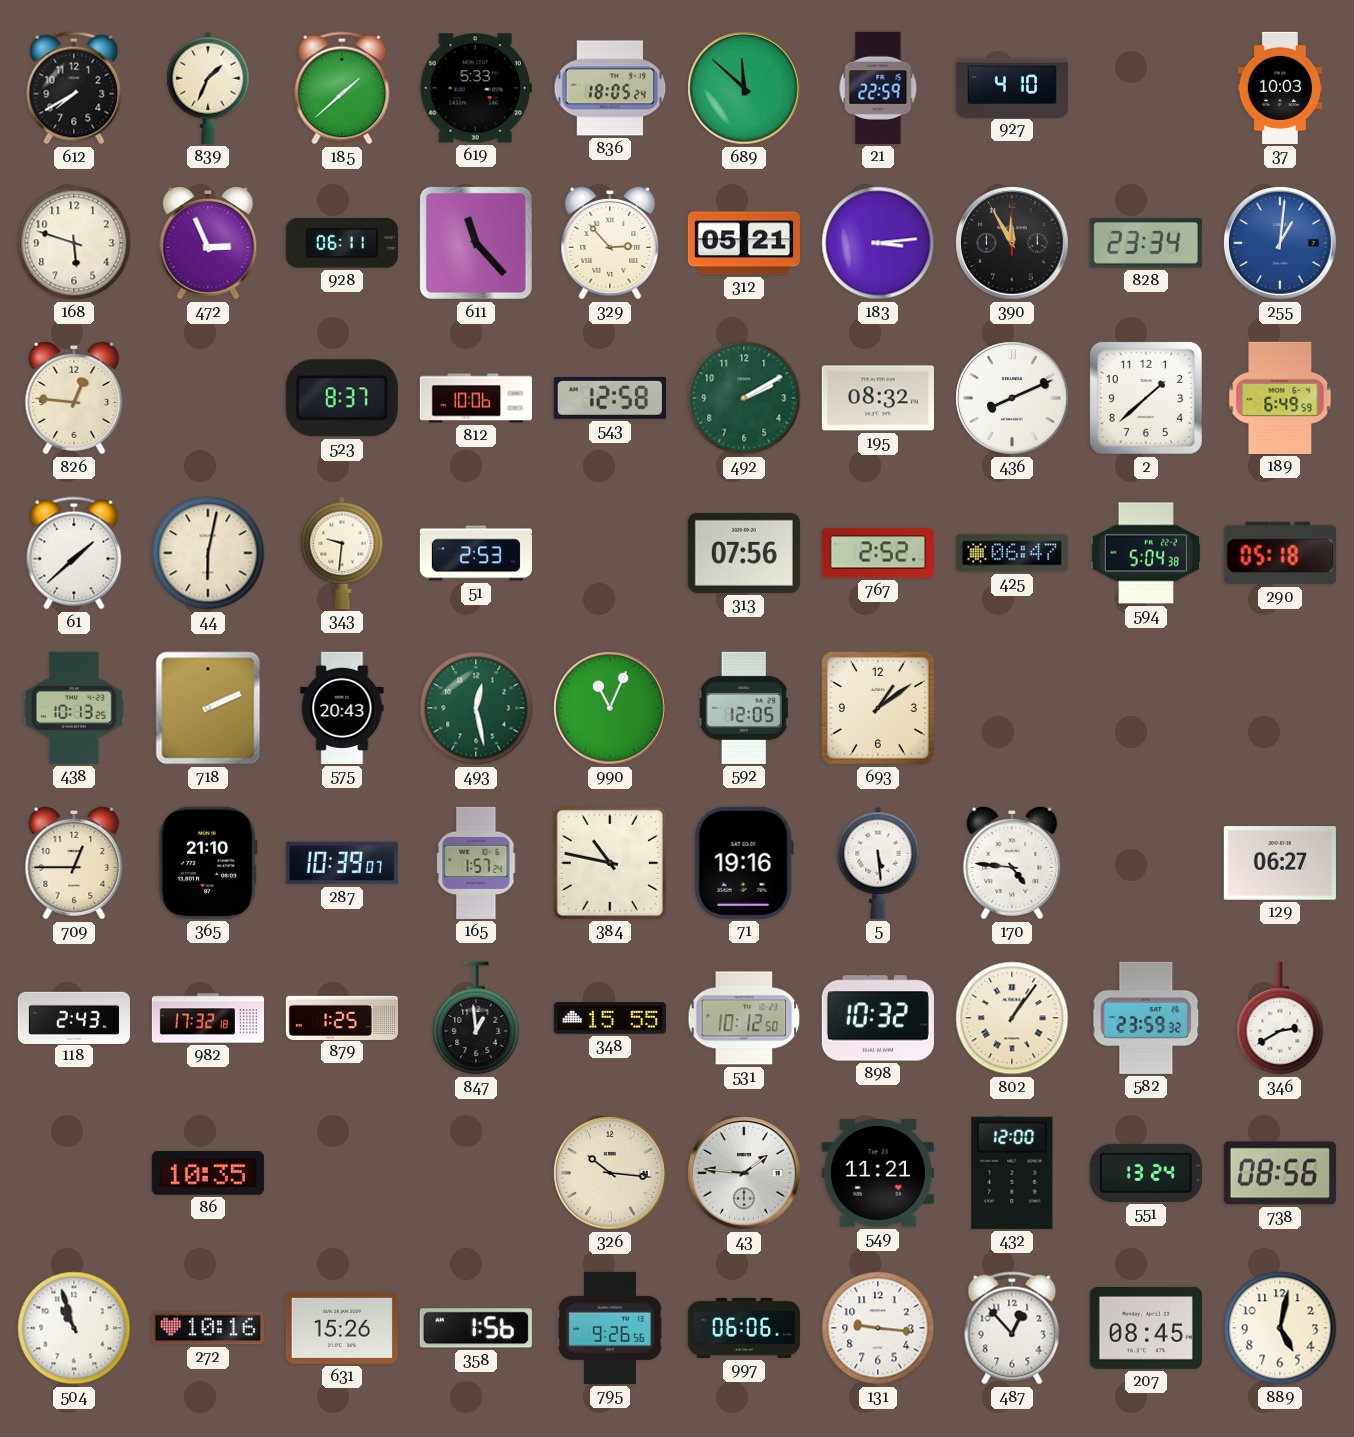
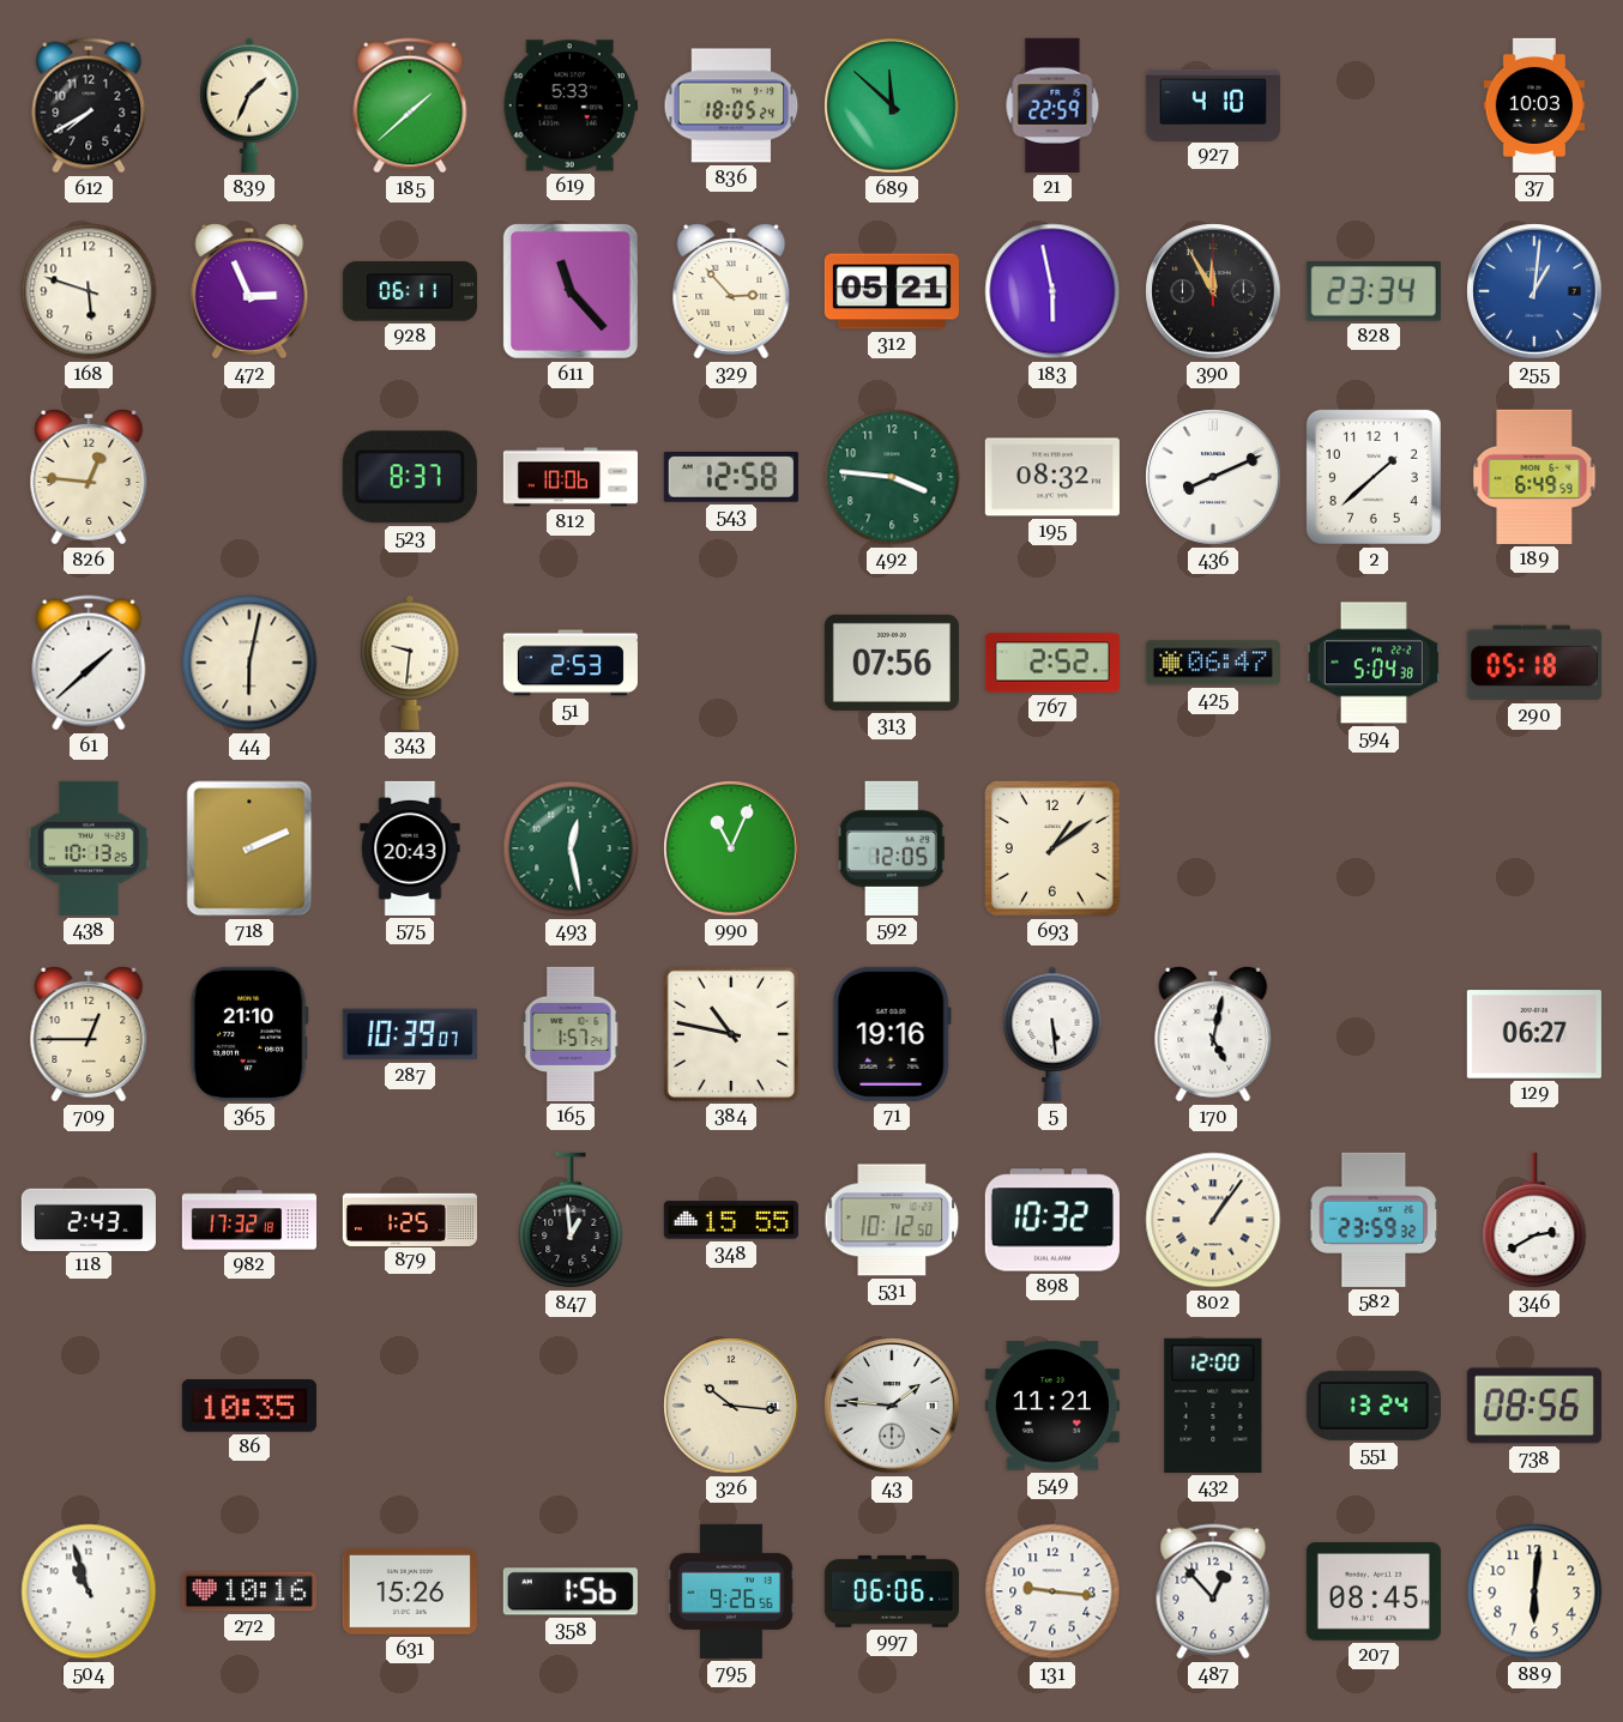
183: 3:14 -> 5:58 (1052, 291)
492: 2:10 -> 3:46 (892, 477)
170: 4:46 -> 5:02 (1213, 1034)
889: 5:02 -> 6:01 (1534, 1591)
